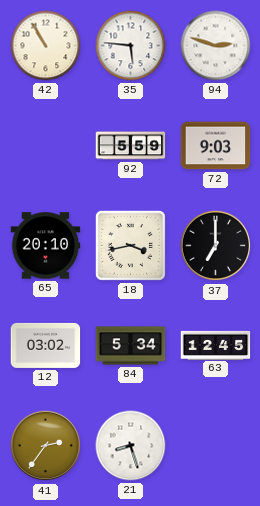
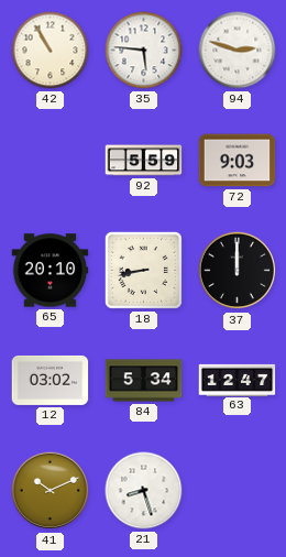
18: 3:43 -> 8:43 (143, 270)
37: 7:00 -> 12:00 (238, 271)
63: 12:45 -> 12:47 (238, 380)
41: 2:36 -> 10:11 (51, 491)
